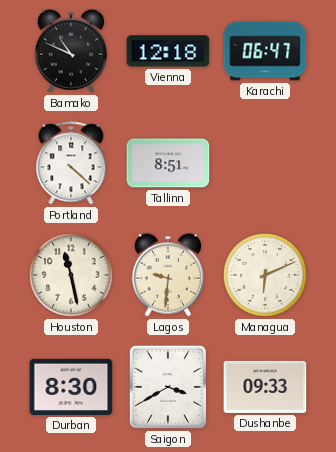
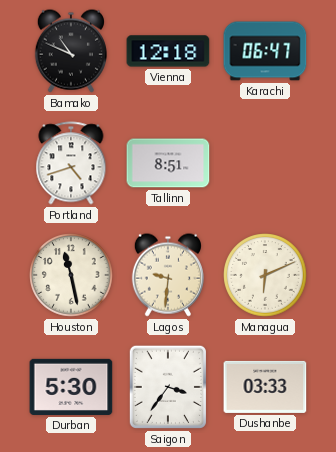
Portland: 4:22 -> 4:42 (71, 163)
Durban: 8:30 -> 5:30 (71, 387)
Saigon: 3:40 -> 3:36 (168, 387)
Dushanbe: 09:33 -> 03:33 (265, 387)
